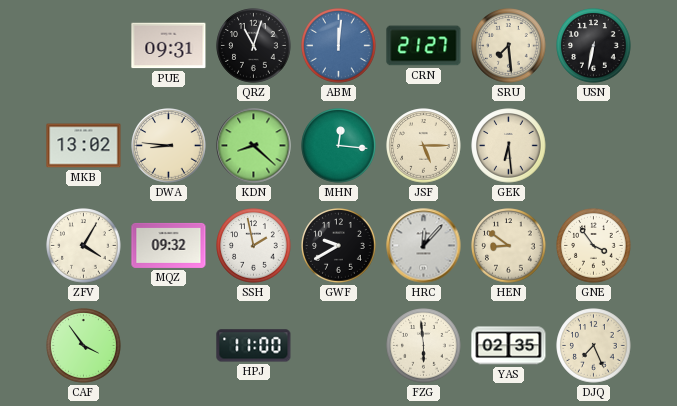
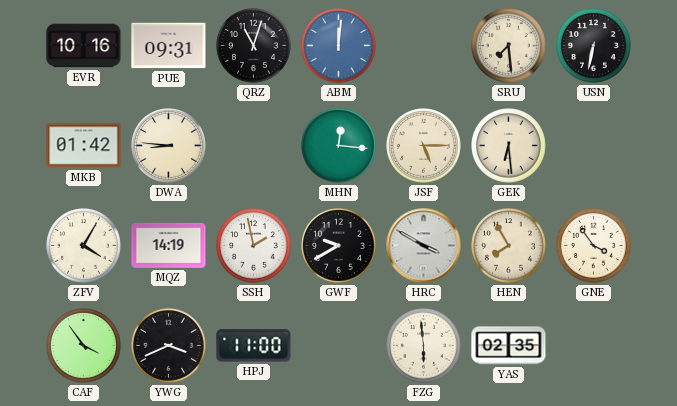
EVR: none -> 10:16 (84, 46)
CRN: 21:27 -> none (424, 46)
MKB: 13:02 -> 01:42 (84, 146)
KDN: 8:22 -> none (254, 146)
MQZ: 09:32 -> 14:19 (169, 245)
HRC: 12:07 -> 3:50 (424, 246)
HEN: 8:51 -> 7:55 (509, 246)
YWG: none -> 3:41 (169, 346)
DJQ: 7:26 -> none (594, 346)
